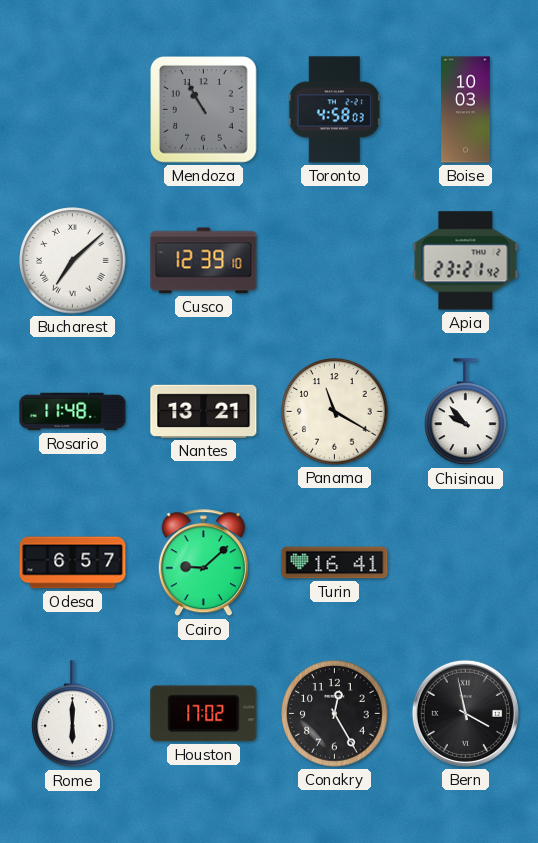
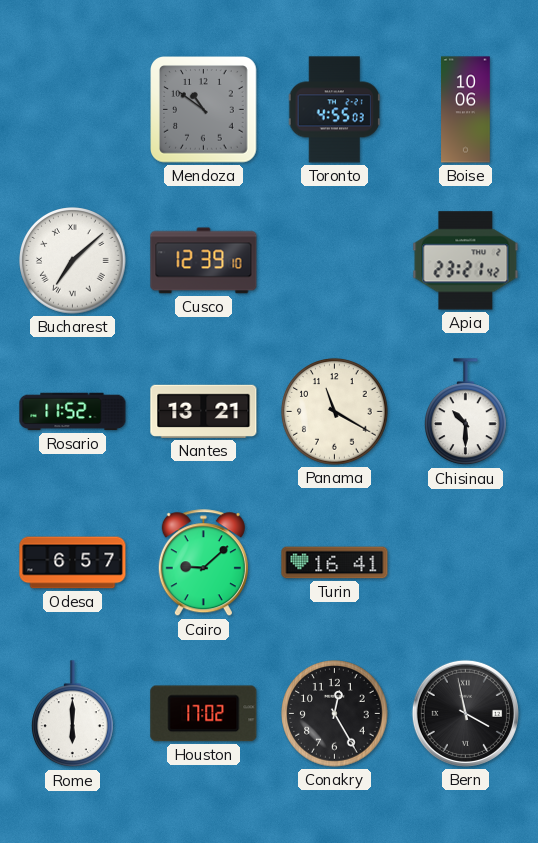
Mendoza: 10:55 -> 10:51 (204, 110)
Toronto: 4:58 -> 4:55 (334, 110)
Boise: 10:03 -> 10:06 (466, 110)
Rosario: 11:48 -> 11:52 (73, 412)
Chisinau: 9:53 -> 10:30 (466, 412)
